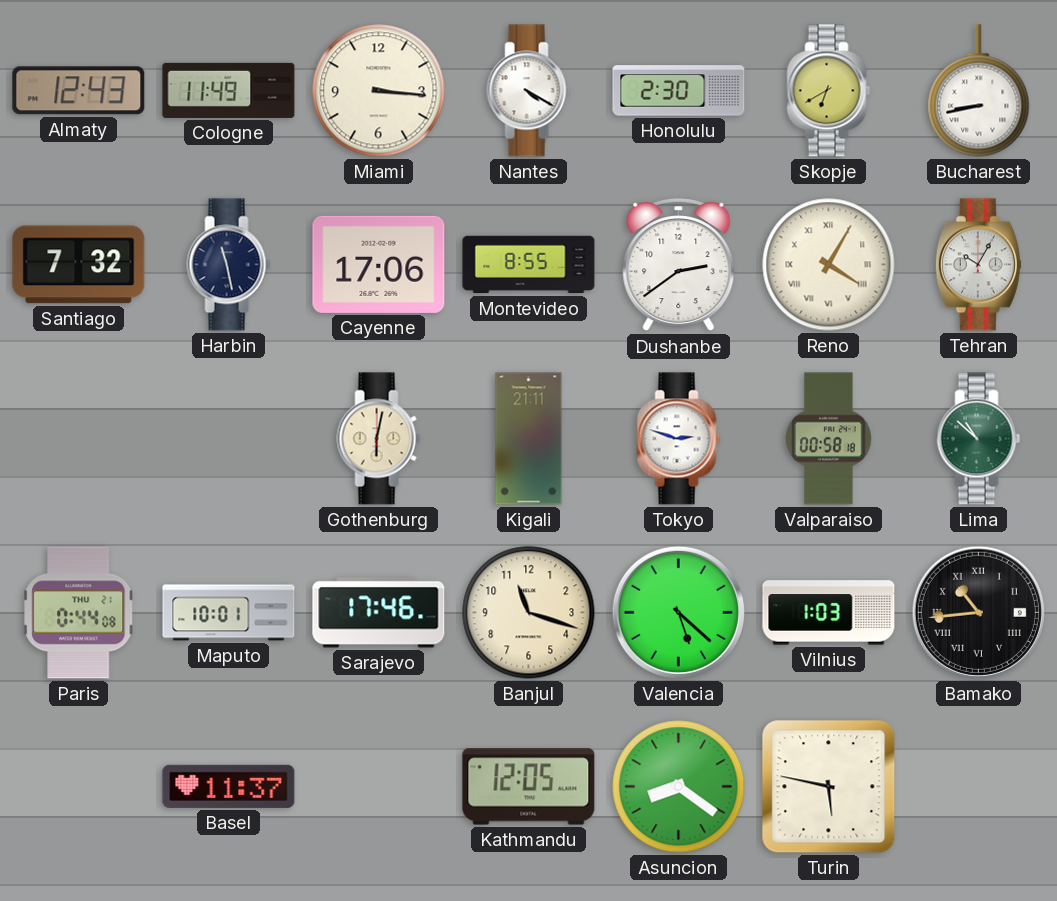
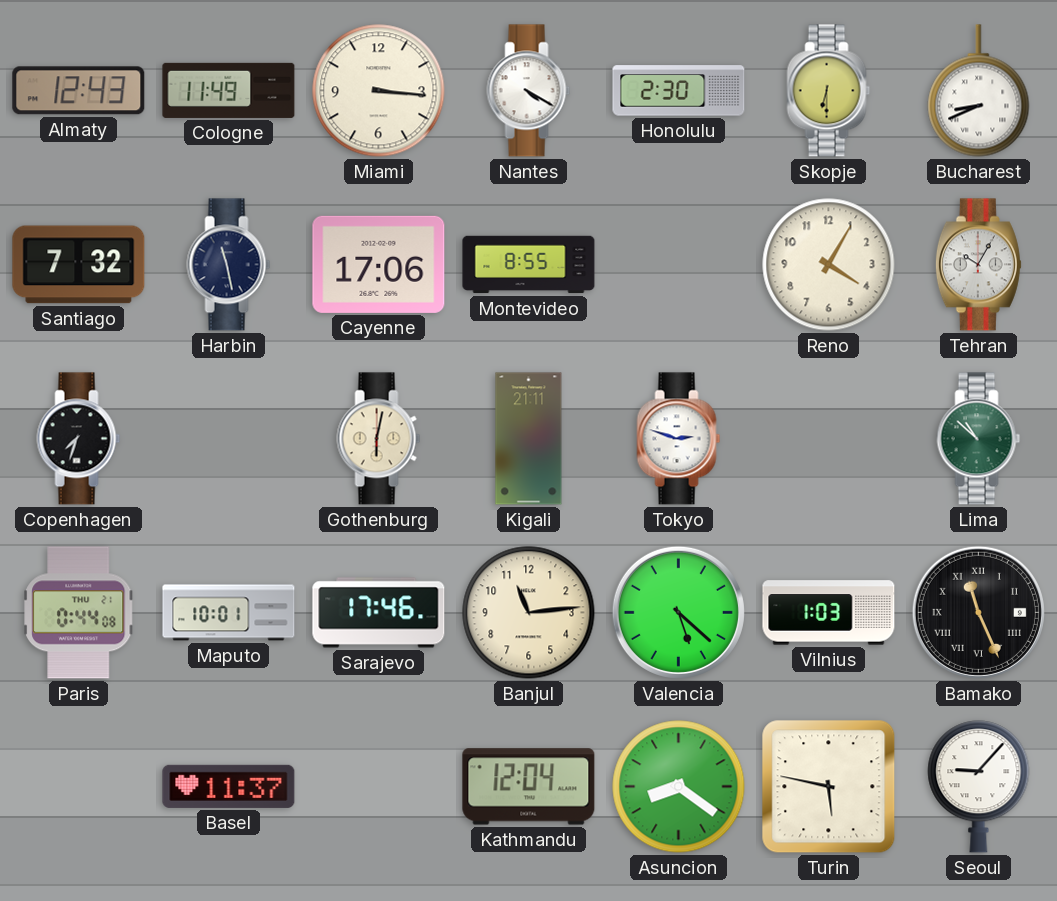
Skopje: 6:40 -> 6:30 (829, 91)
Bucharest: 8:43 -> 8:41 (979, 91)
Dushanbe: 2:39 -> none (679, 265)
Reno numerals: Roman -> Arabic (829, 265)
Copenhagen: none -> 7:33 (79, 439)
Valparaiso: 00:58 -> none (829, 439)
Banjul: 11:18 -> 11:14 (529, 613)
Bamako: 10:44 -> 11:26 (978, 612)
Kathmandu: 12:05 -> 12:04 (529, 787)
Seoul: none -> 9:07 (979, 787)
